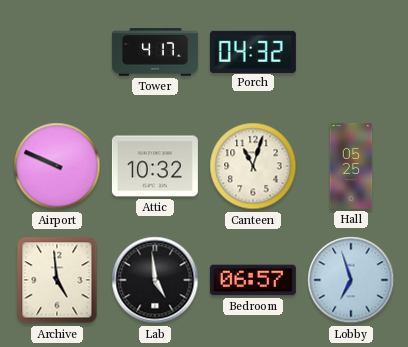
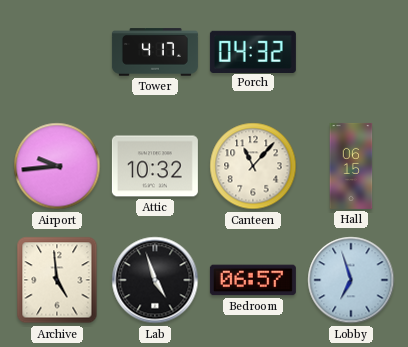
Airport: 9:49 -> 9:44 (57, 166)
Canteen: 11:03 -> 11:07 (253, 166)
Hall: 05:25 -> 06:15 (351, 166)
Lab: 4:59 -> 4:57 (155, 280)
